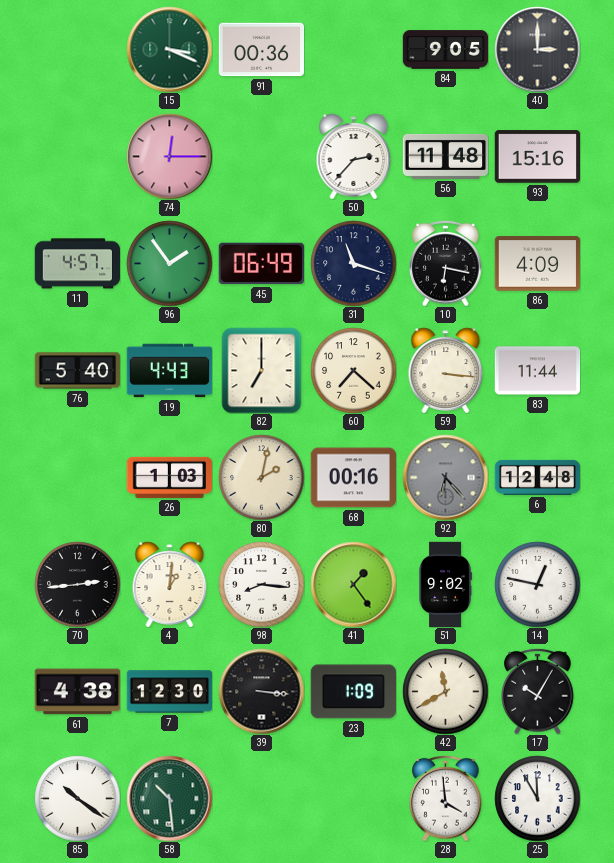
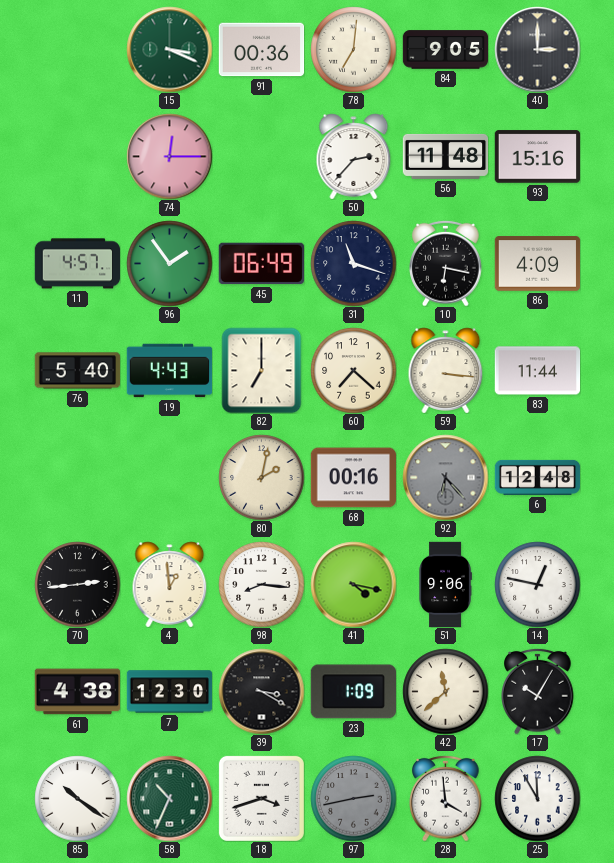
78: none -> 7:01 (353, 49)
26: 1:03 -> none (169, 477)
4: 1:01 -> 12:59 (170, 584)
41: 1:24 -> 4:17 (353, 584)
51: 9:02 -> 9:06 (445, 584)
39: 3:16 -> 3:20 (261, 691)
42: 11:40 -> 11:38 (445, 691)
58: 10:29 -> 10:34 (169, 798)
18: none -> 3:42 (261, 798)
97: none -> 2:43 (353, 798)
